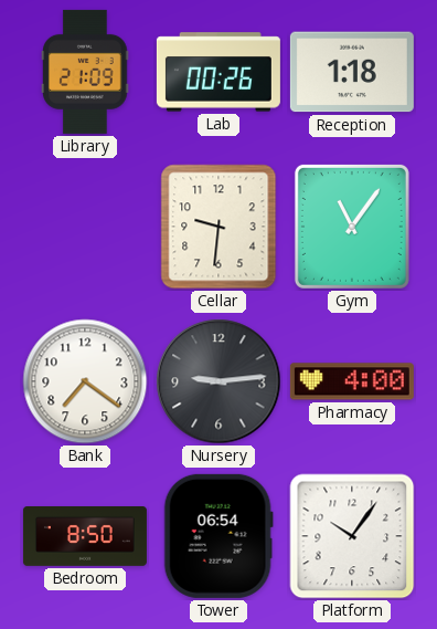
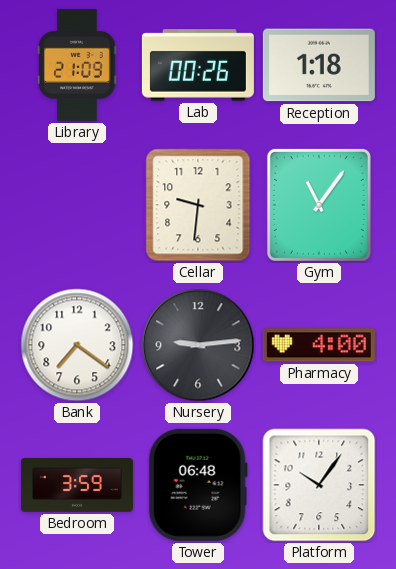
Bedroom: 8:50 -> 3:59 (77, 486)
Tower: 06:54 -> 06:48 (198, 485)
